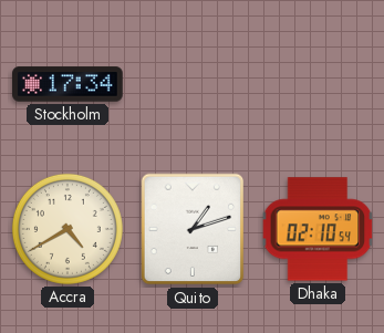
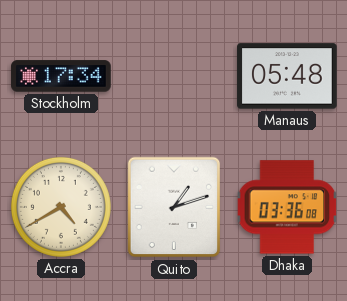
Manaus: none -> 05:48 (287, 76)
Dhaka: 02:10 -> 03:36 (287, 207)
